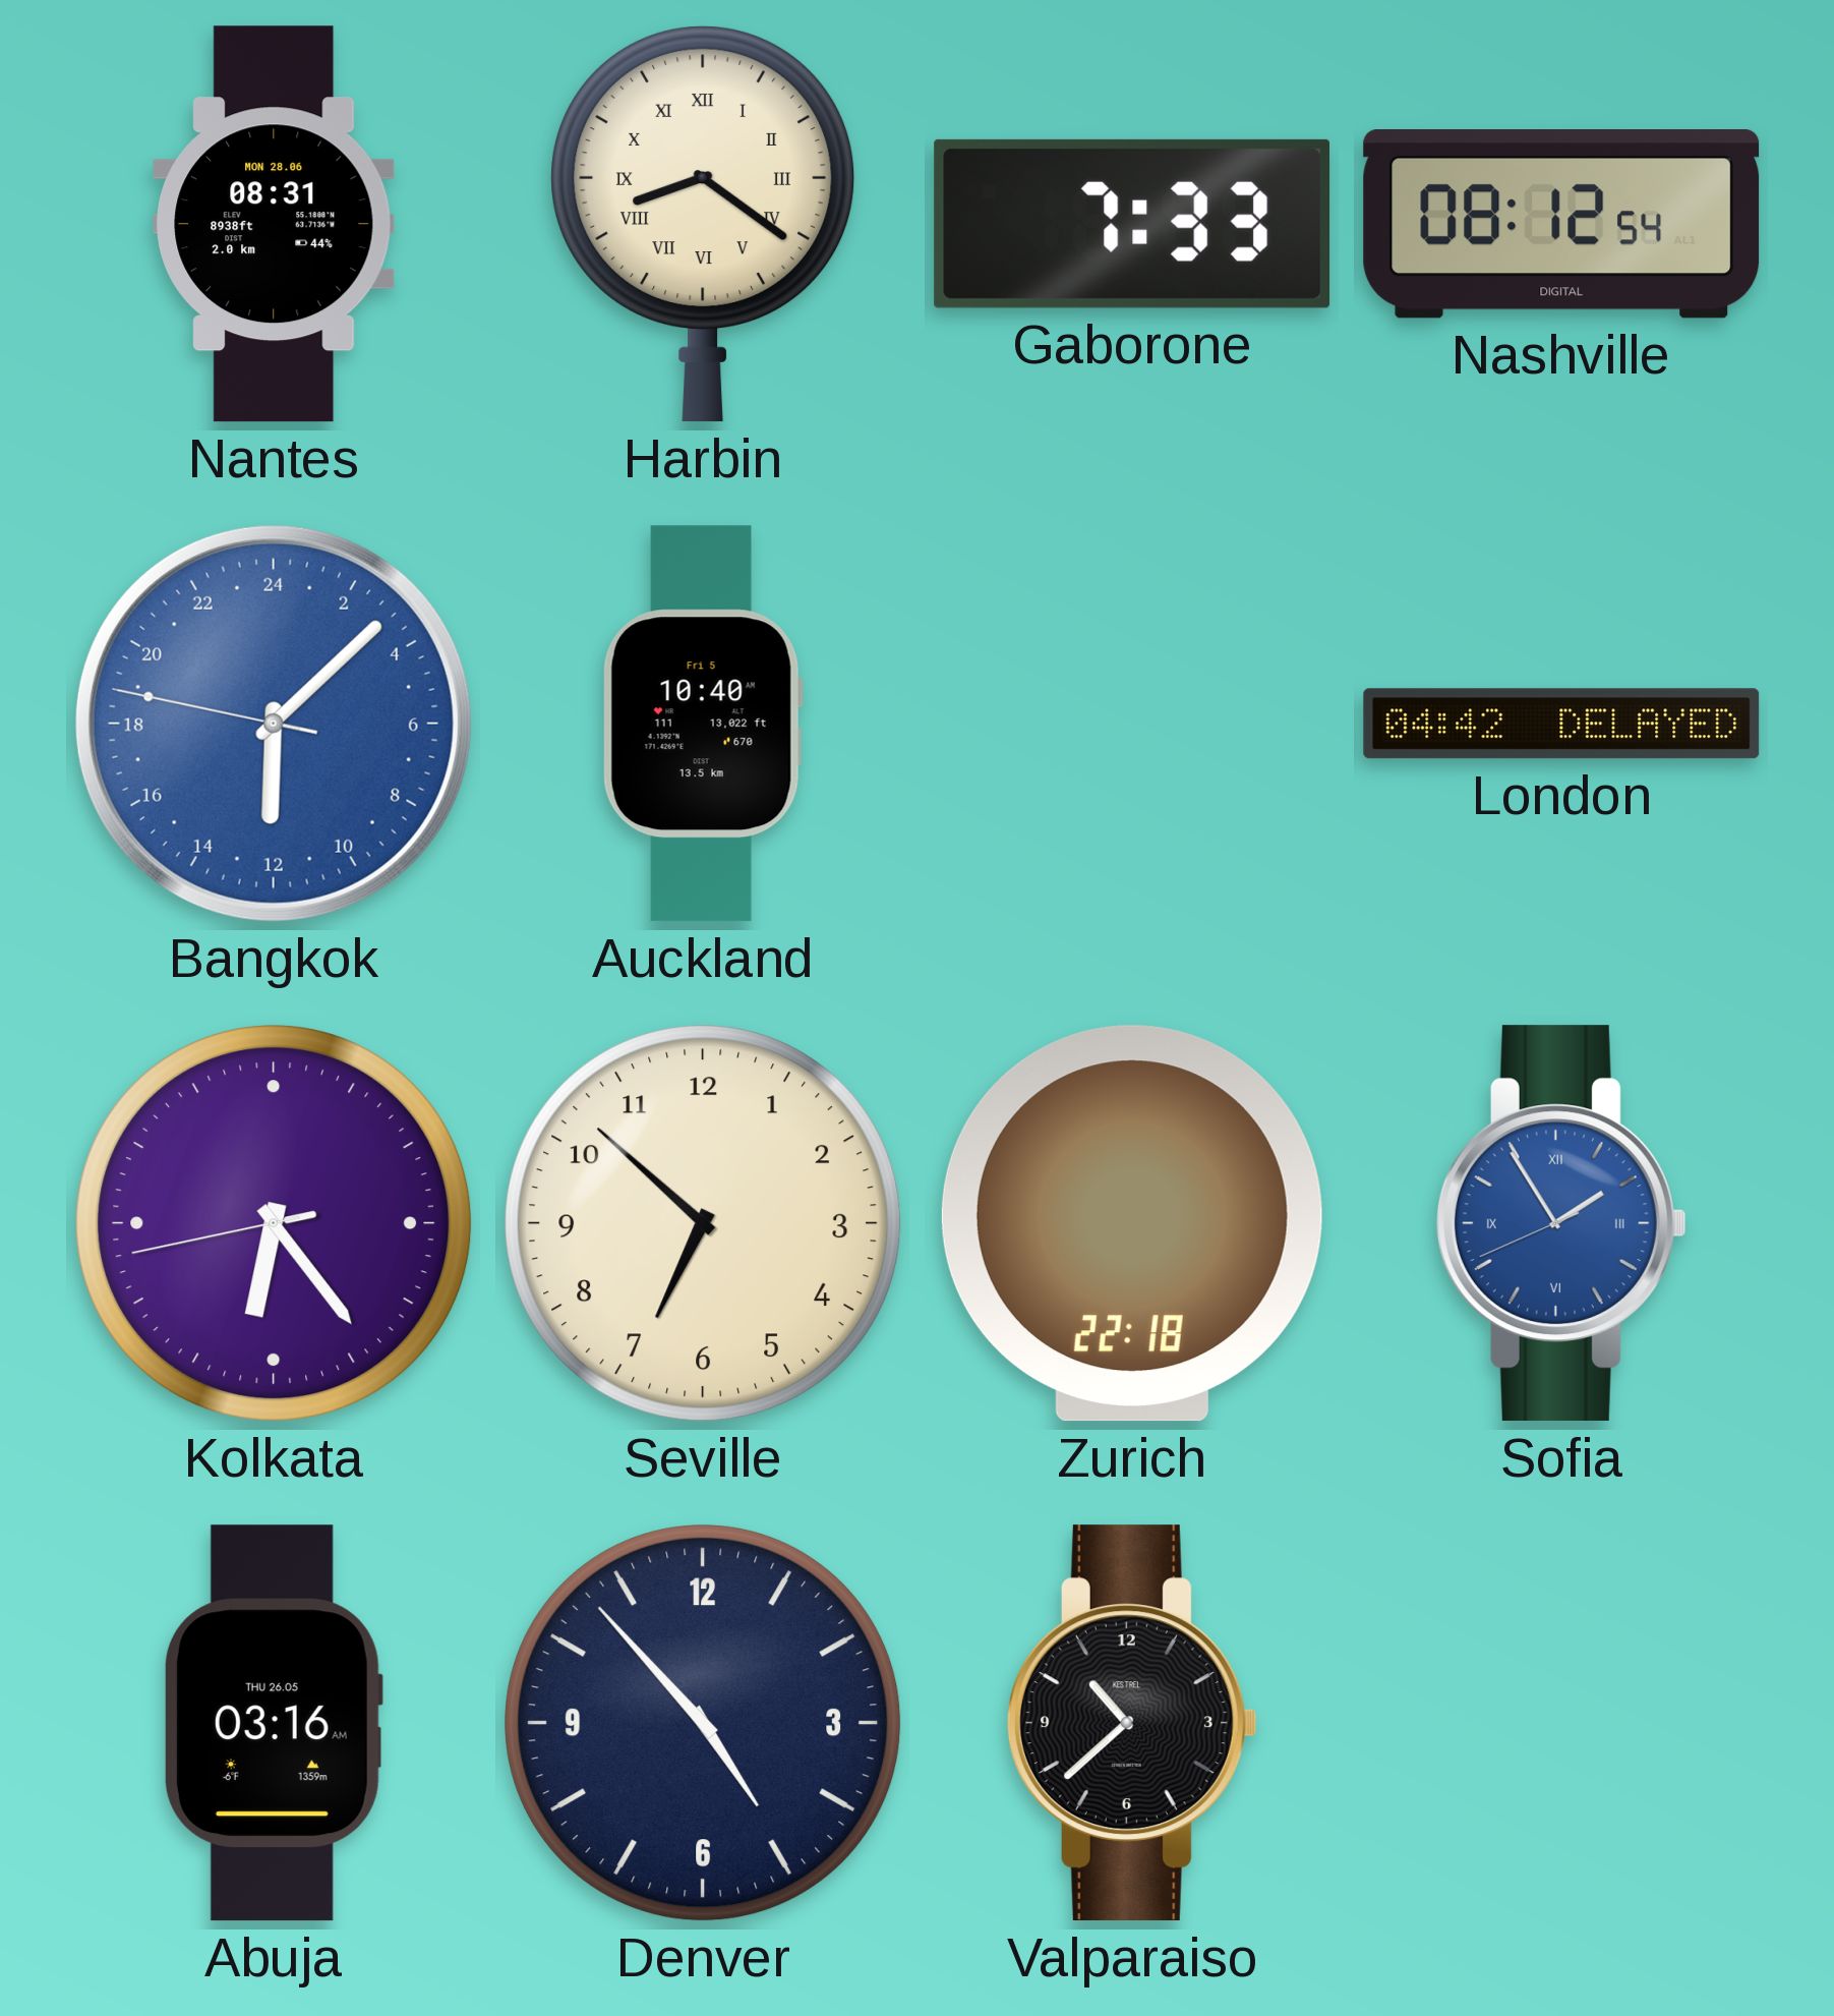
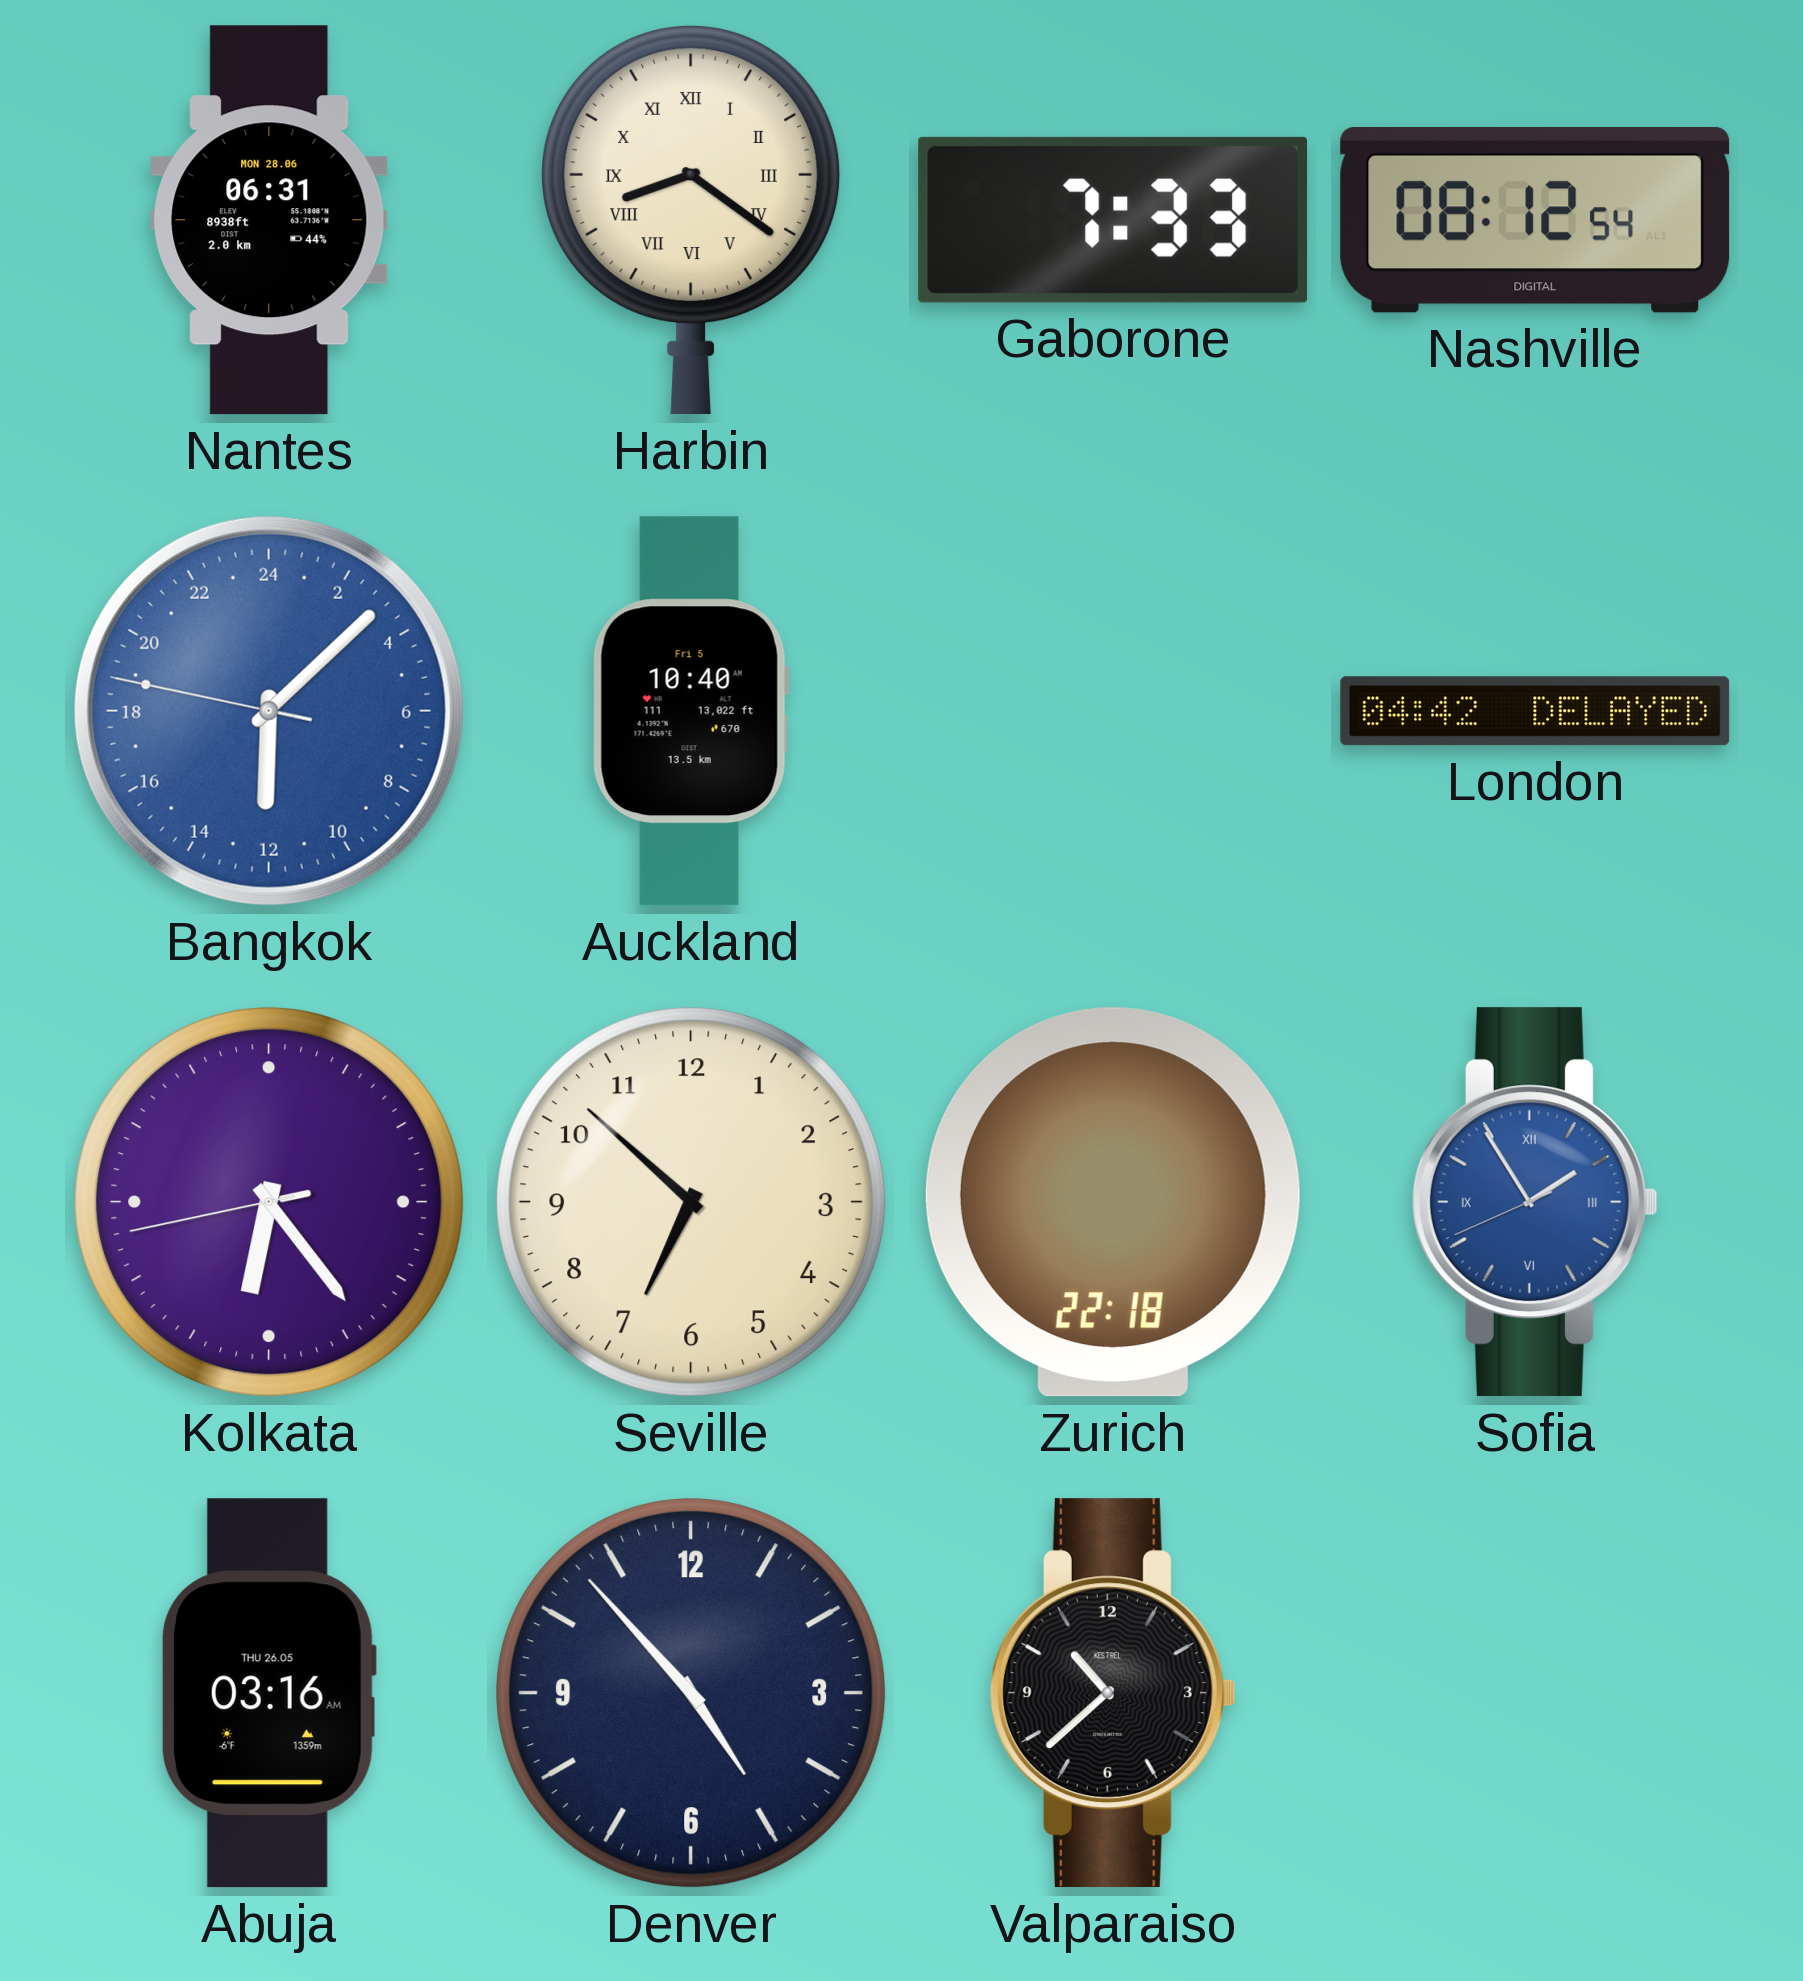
Nantes: 08:31 -> 06:31 (269, 220)
